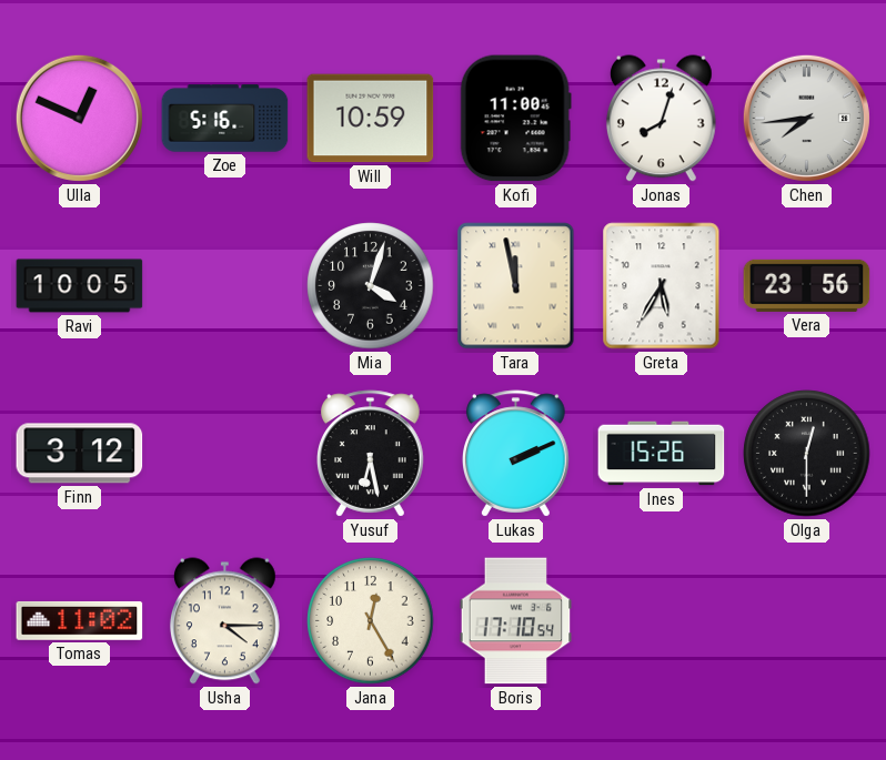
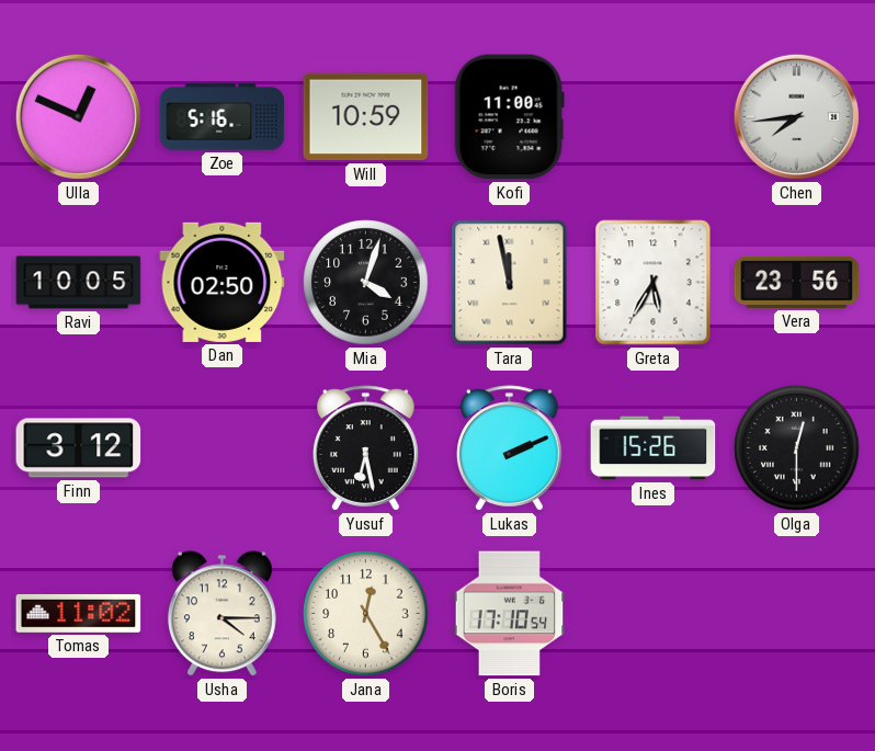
Jonas: 8:03 -> none (661, 119)
Dan: none -> 02:50 (223, 282)
